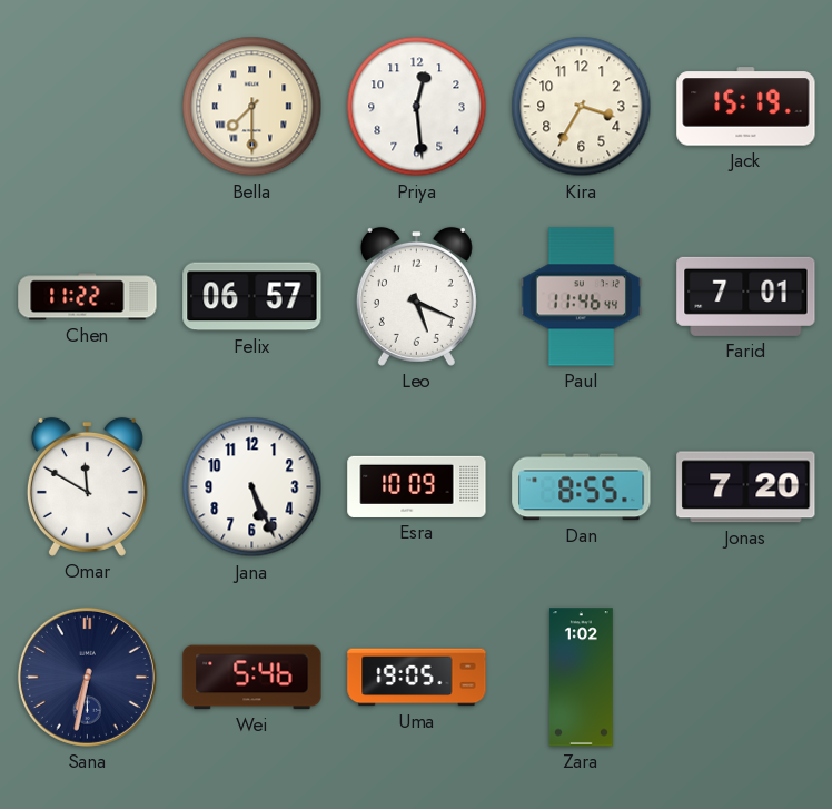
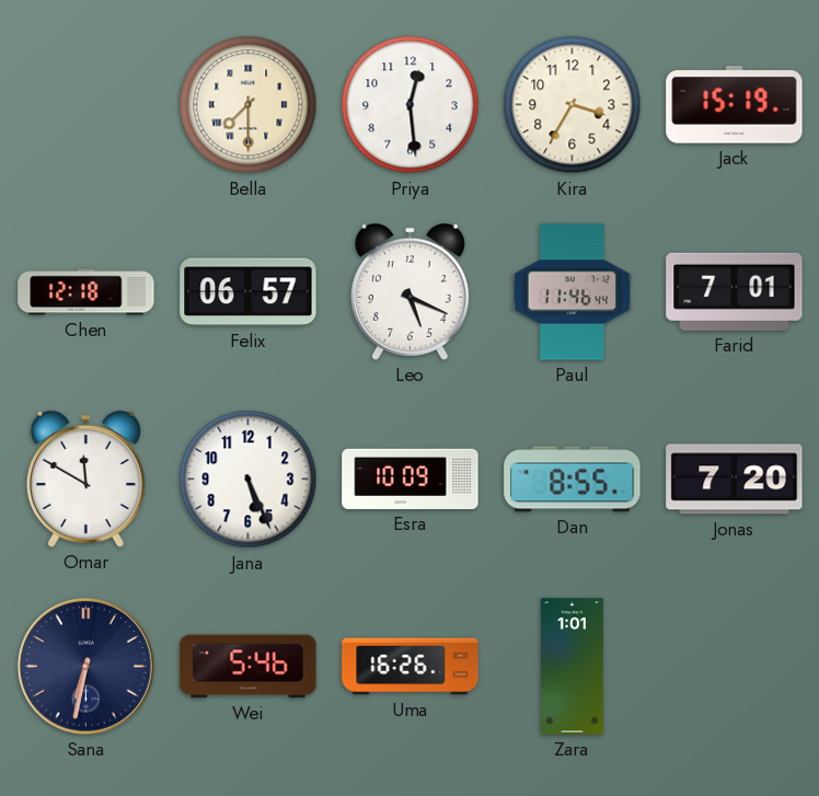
Chen: 11:22 -> 12:18 (86, 292)
Uma: 19:05 -> 16:26 (411, 667)
Zara: 1:02 -> 1:01 (572, 667)
